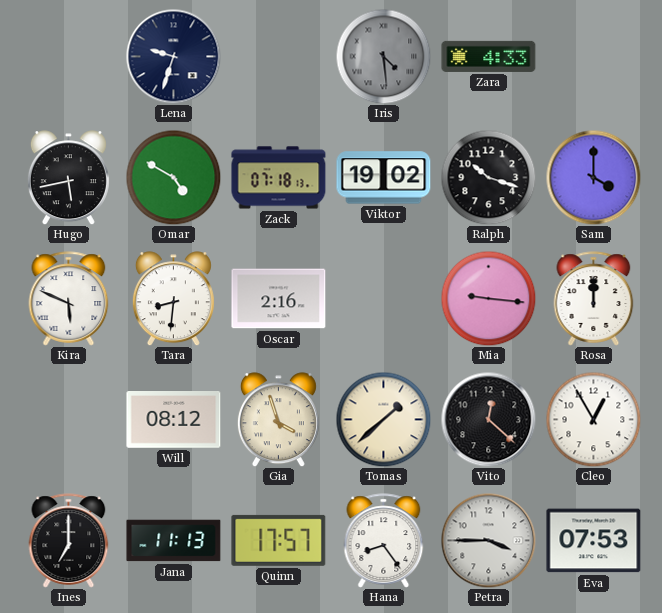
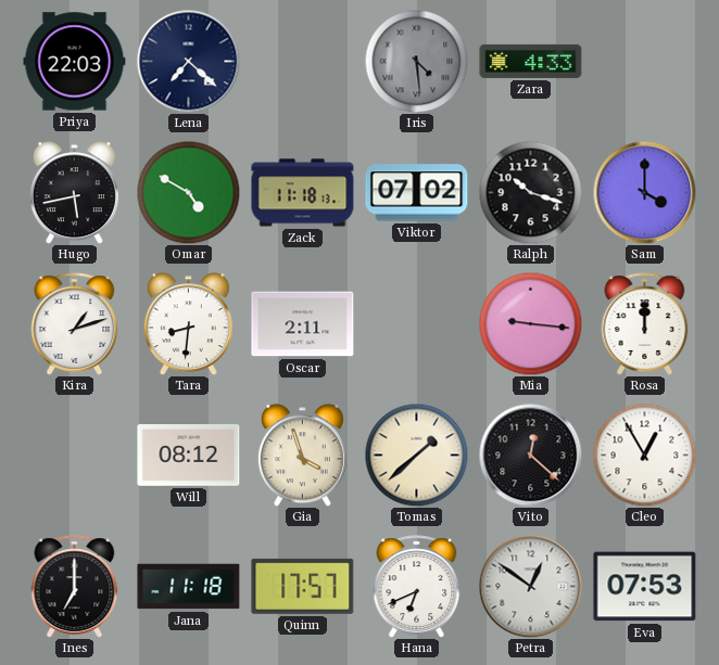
Priya: none -> 22:03 (75, 62)
Lena: 9:33 -> 7:22 (188, 61)
Zack: 07:18 -> 11:18 (303, 193)
Viktor: 19:02 -> 07:02 (417, 193)
Kira: 5:49 -> 1:12 (75, 324)
Oscar: 2:16 -> 2:11 (303, 324)
Jana: 11:13 -> 11:18 (189, 587)
Hana: 8:24 -> 6:41 (417, 587)
Petra: 3:45 -> 12:51 (530, 586)
